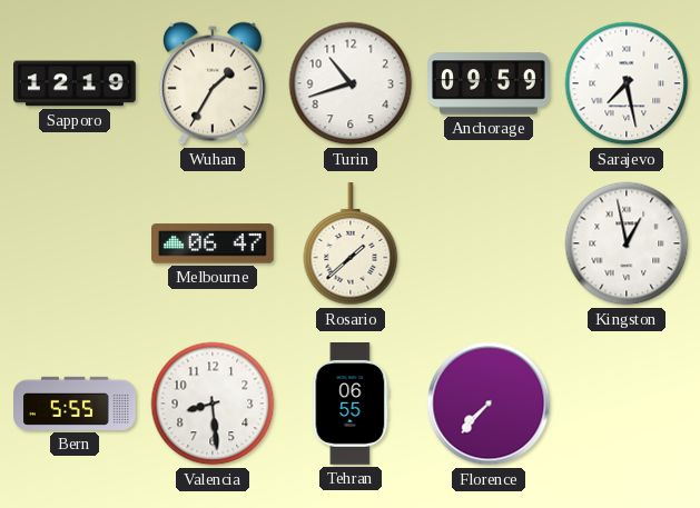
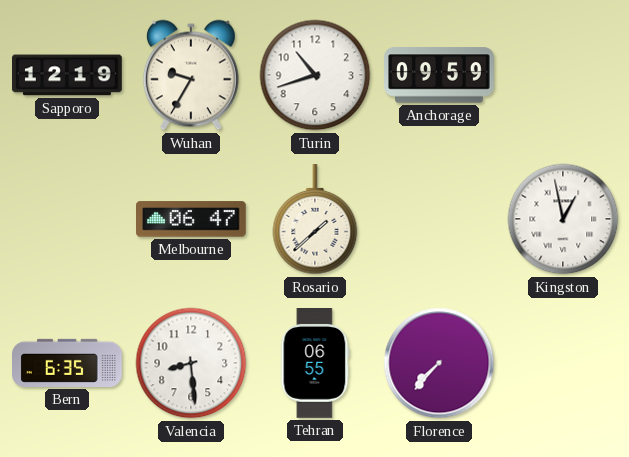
Wuhan: 1:35 -> 9:35 (191, 75)
Sarajevo: 7:28 -> none (627, 83)
Bern: 5:55 -> 6:35 (68, 363)
